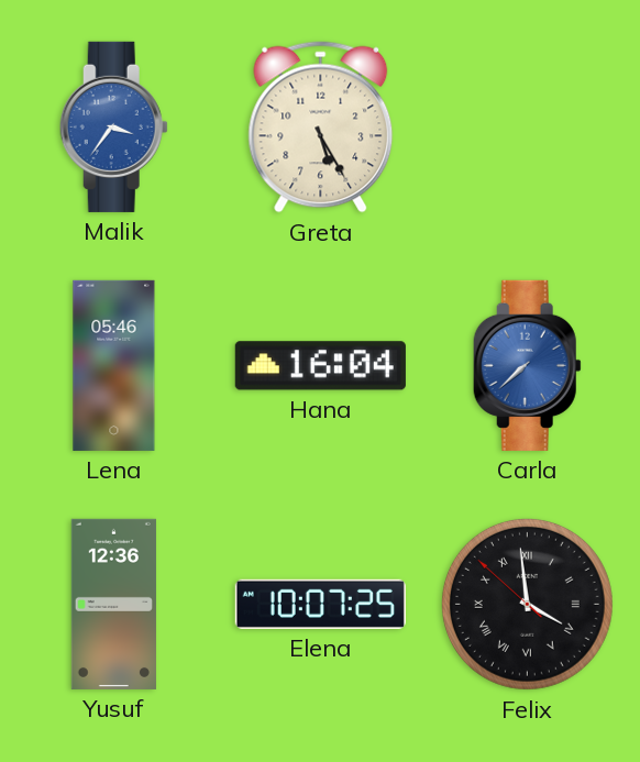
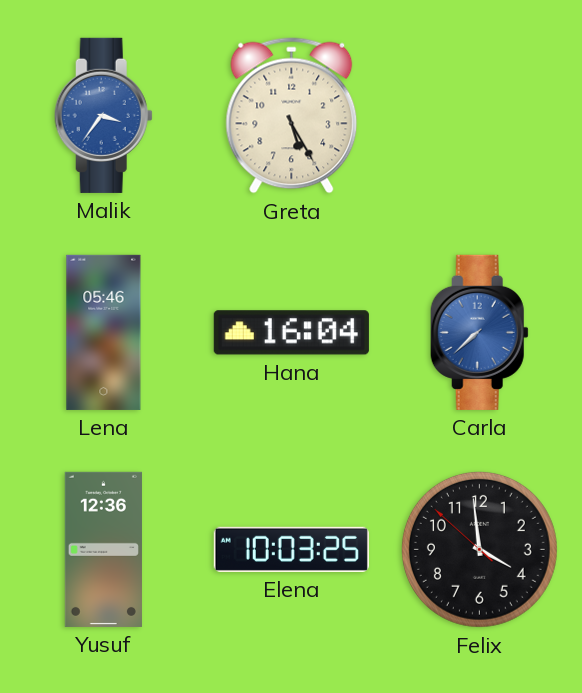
Elena: 10:07 -> 10:03 (291, 549)
Felix numerals: Roman -> Arabic (479, 549)
